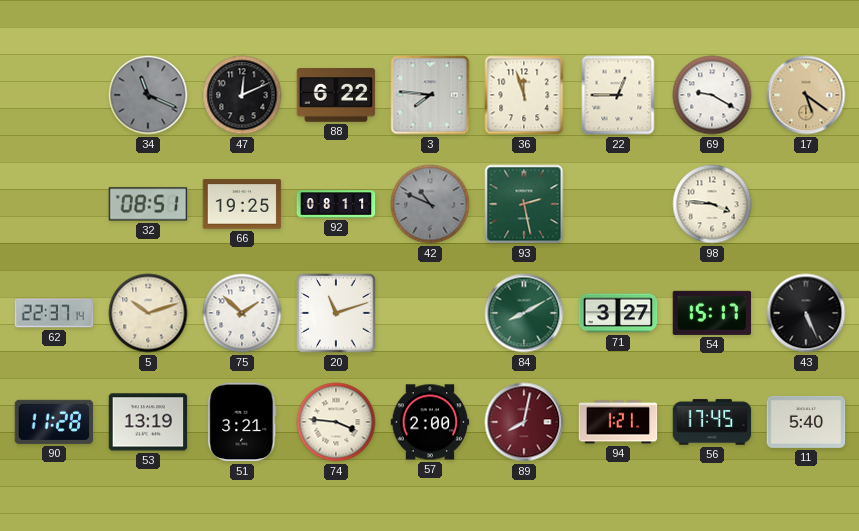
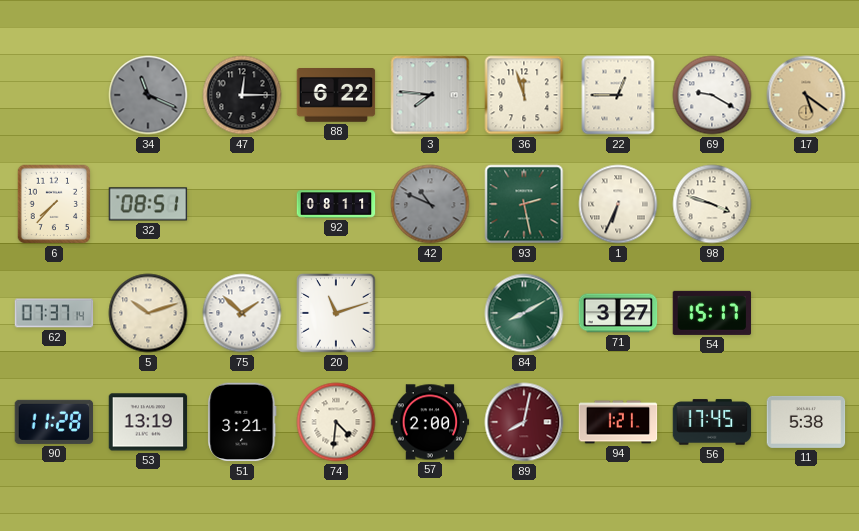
47: 12:11 -> 12:15 (242, 95)
6: none -> 7:37 (54, 204)
66: 19:25 -> none (242, 204)
1: none -> 6:34 (618, 204)
98: 3:46 -> 3:48 (712, 204)
62: 22:37 -> 07:37 (54, 313)
43: 5:26 -> none (806, 313)
74: 3:46 -> 4:31 (336, 422)
11: 5:40 -> 5:38 (806, 422)
